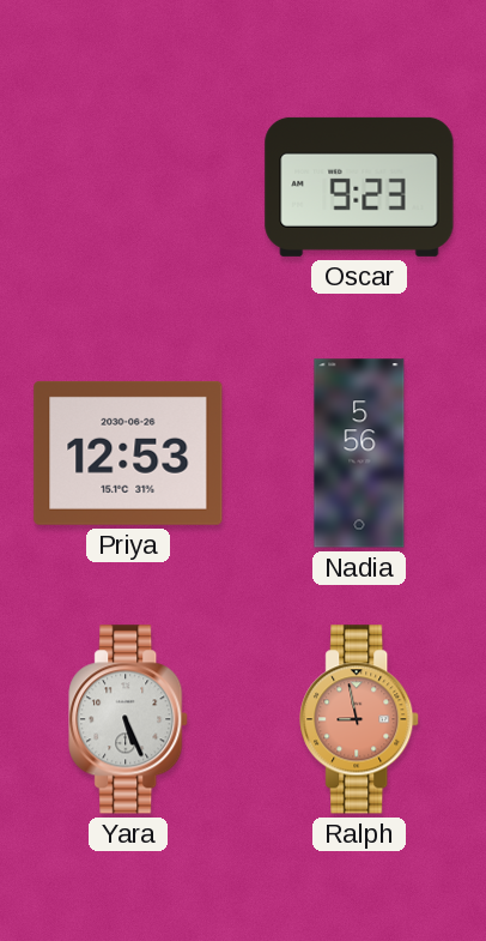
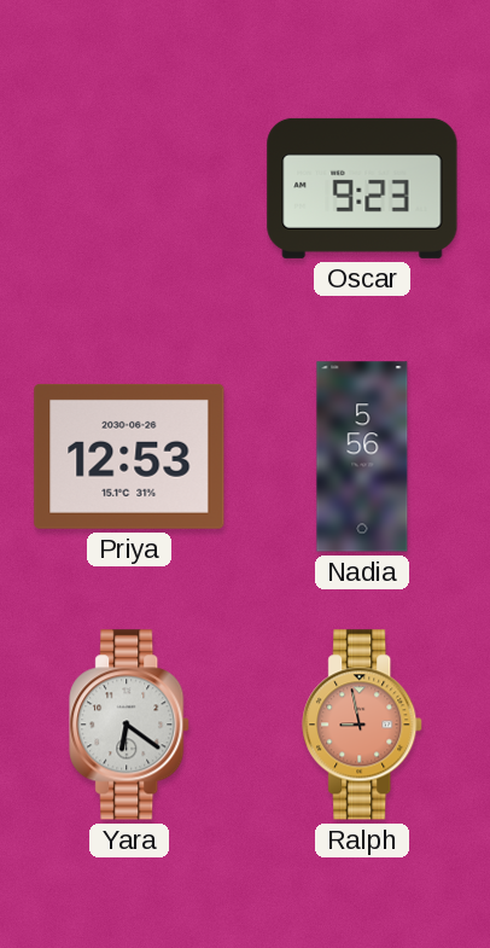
Yara: 5:26 -> 6:21 (130, 725)
